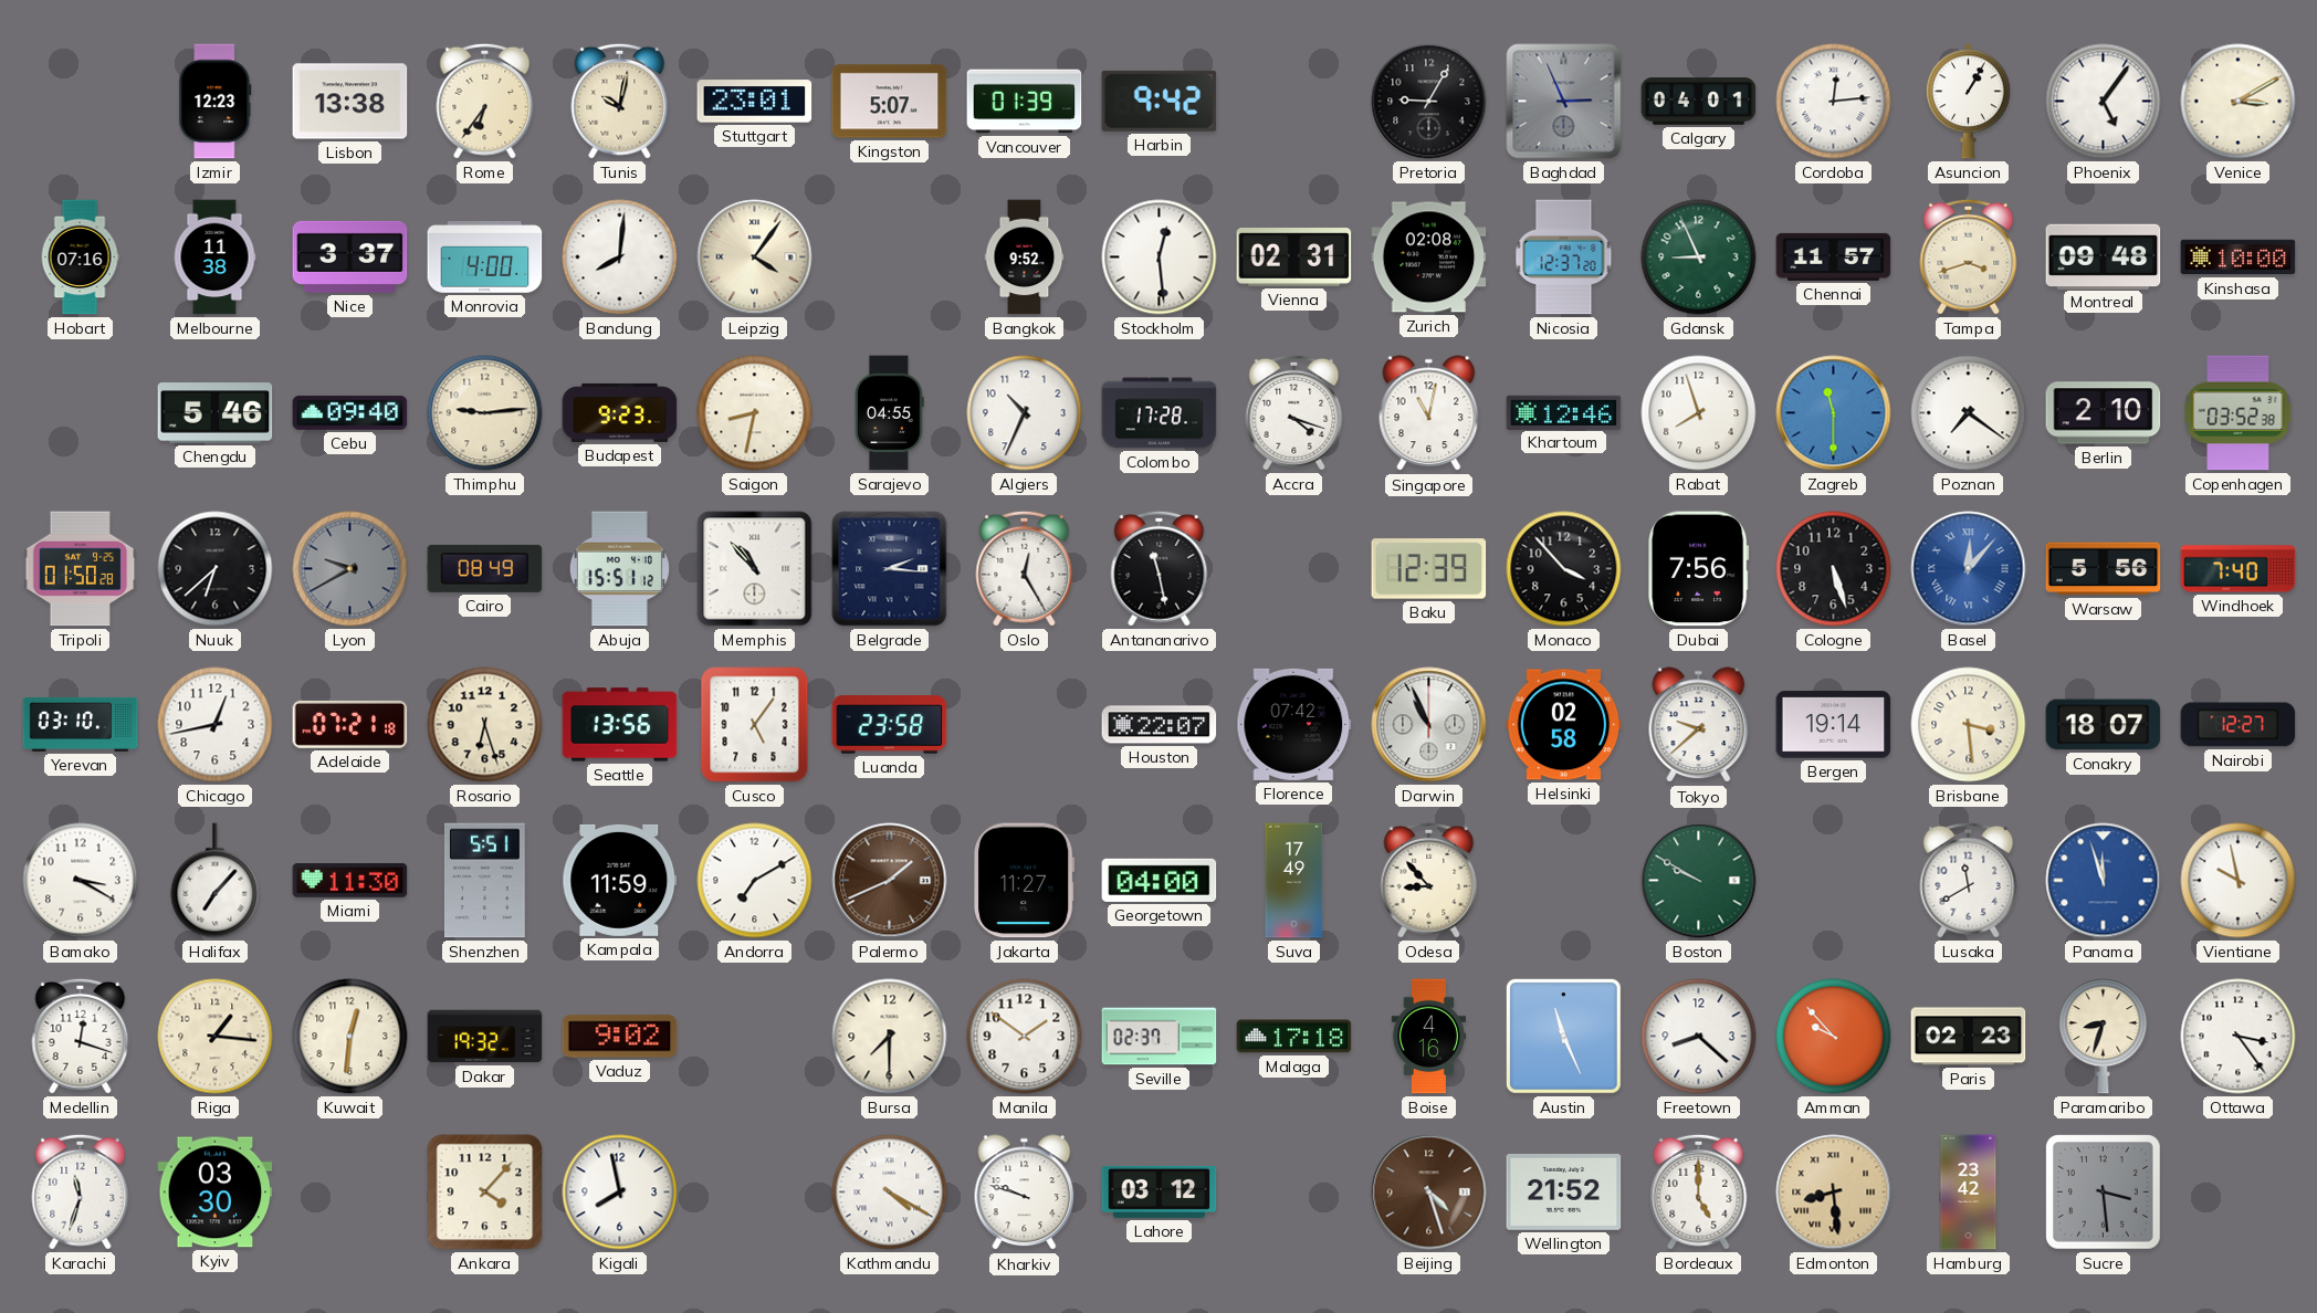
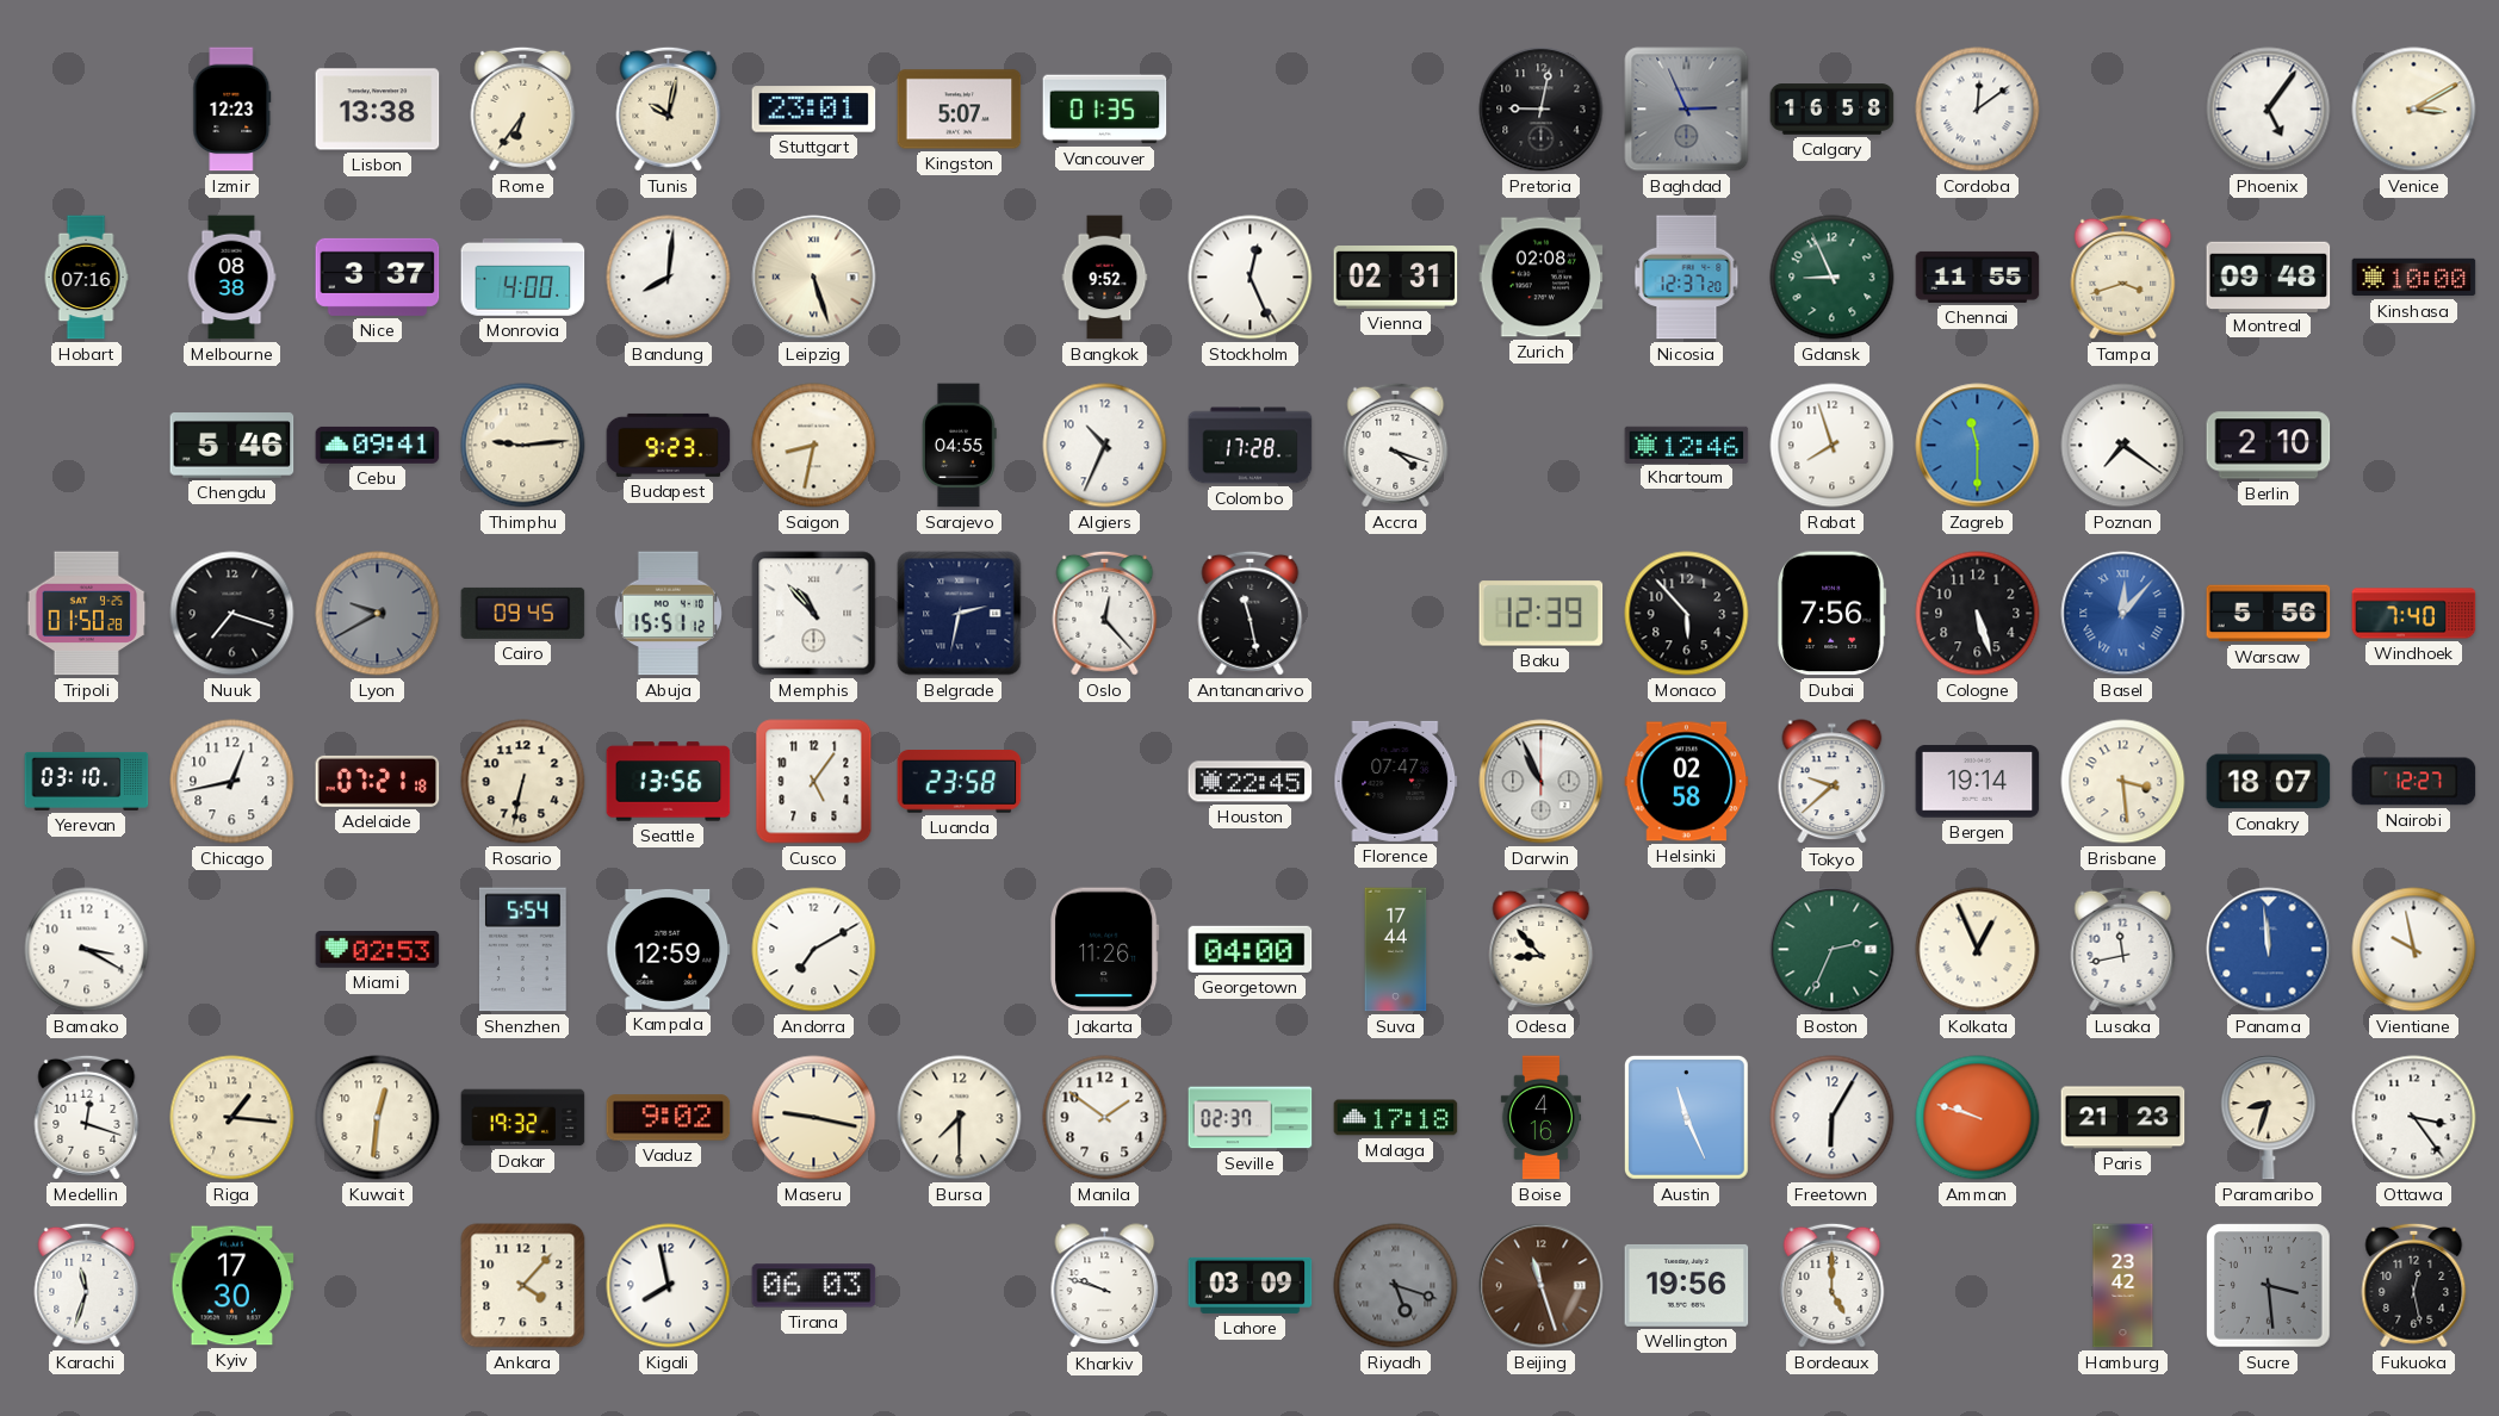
Vancouver: 01:39 -> 01:35 (1105, 110)
Harbin: 9:42 -> none (1160, 101)
Pretoria: 9:05 -> 9:02 (1542, 110)
Calgary: 04:01 -> 16:58 (1833, 110)
Cordoba: 12:14 -> 12:09 (1978, 110)
Asuncion: 1:05 -> none (1969, 102)
Melbourne: 11:38 -> 08:38 (231, 278)
Leipzig: 4:06 -> 5:27 (814, 278)
Stockholm: 12:29 -> 12:26 (1251, 278)
Chennai: 11:57 -> 11:55 (1978, 277)
Cebu: 09:40 -> 09:41 (378, 445)
Singapore: 11:02 -> none (1429, 413)
Copenhagen: 03:52 -> none (2239, 413)
Nuuk: 6:38 -> 7:18 (232, 614)
Cairo: 08:49 -> 09:45 (523, 613)
Belgrade: 2:16 -> 2:32 (960, 614)
Oslo: 12:25 -> 12:23 (1105, 613)
Monaco: 3:53 -> 5:53 (1687, 614)
Rosario: 6:27 -> 6:32 (523, 782)
Houston: 22:07 -> 22:45 (1251, 782)
Florence: 07:42 -> 07:47 (1396, 781)
Halifax: 7:07 -> none (216, 881)
Miami: 11:30 -> 02:53 (378, 950)
Shenzhen: 5:51 -> 5:54 (522, 950)
Kampala: 11:59 -> 12:59 (669, 949)
Palermo: 1:41 -> none (890, 881)
Jakarta: 11:27 -> 11:26 (1105, 950)
Suva: 17:49 -> 17:44 (1396, 950)
Boston: 9:50 -> 2:34 (1833, 950)
Kolkata: none -> 12:56 (1978, 950)
Lusaka: 11:40 -> 11:43 (2123, 949)
Panama: 11:57 -> 11:59 (2269, 950)
Maseru: none -> 9:17 (814, 1118)
Freetown: 8:22 -> 6:05 (1833, 1118)
Amman: 9:53 -> 9:48 (1978, 1118)
Paris: 02:23 -> 21:23 (2123, 1118)
Kyiv: 03:30 -> 17:30 (232, 1286)
Tirana: none -> 06:03 (814, 1286)
Kathmandu: 4:20 -> none (890, 1193)
Lahore: 03:12 -> 03:09 (1251, 1285)
Riyadh: none -> 5:18 (1396, 1286)
Beijing: 4:27 -> 11:27 (1542, 1286)
Wellington: 21:52 -> 19:56 (1687, 1285)
Edmonton: 8:29 -> none (1834, 1193)
Fukuoka: none -> 12:28 (2414, 1285)
